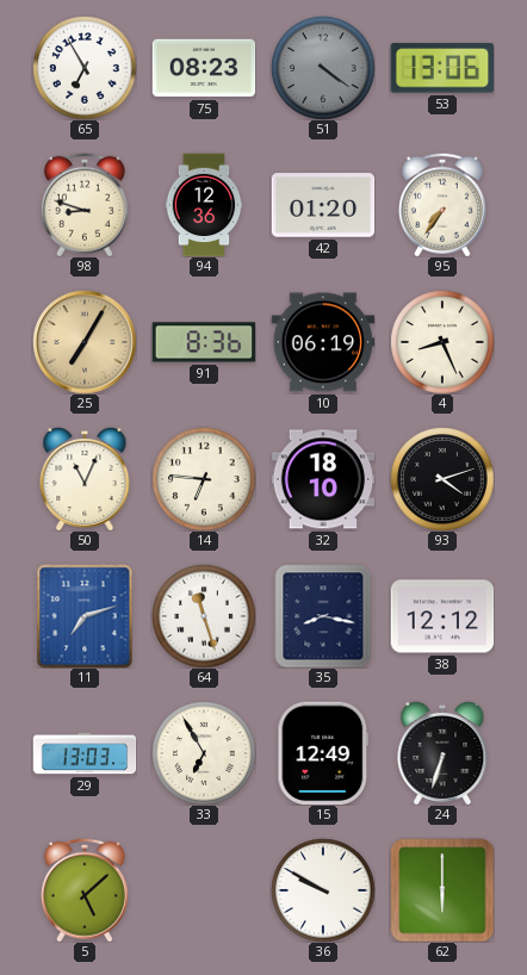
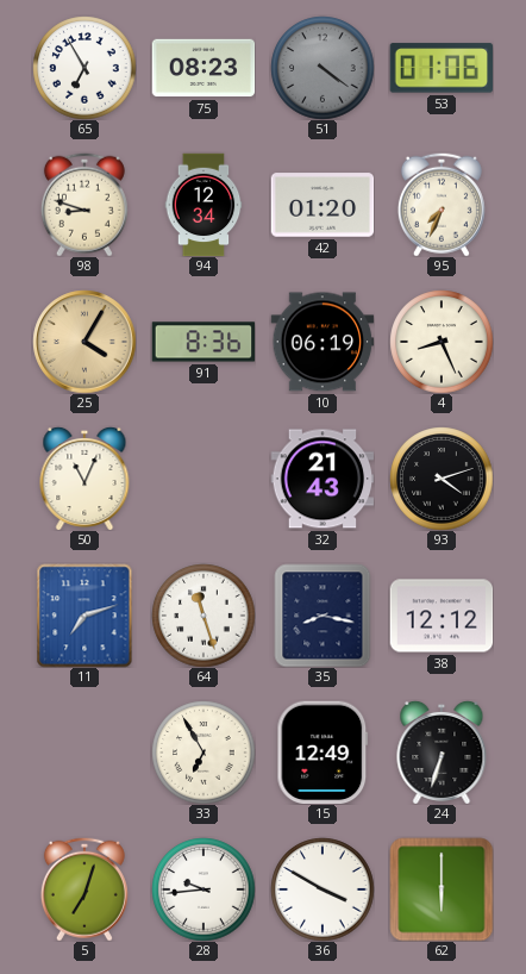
53: 13:06 -> 01:06 (442, 68)
94: 12:36 -> 12:34 (203, 205)
95: 7:36 -> 7:34 (442, 205)
25: 7:05 -> 4:05 (84, 342)
14: 6:46 -> none (204, 479)
32: 18:10 -> 21:43 (323, 479)
29: 13:03 -> none (85, 753)
5: 5:08 -> 7:03 (84, 889)
28: none -> 9:44 (203, 889)
36: 9:50 -> 3:50 (323, 889)
